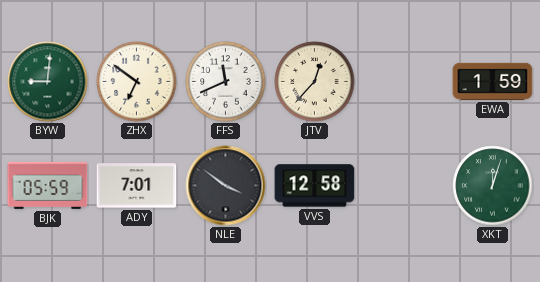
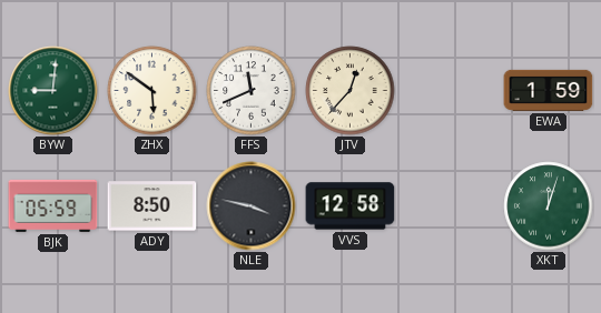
ZHX: 6:51 -> 5:51 (152, 91)
ADY: 7:01 -> 8:50 (152, 206)
NLE: 3:51 -> 3:47 (252, 206)
